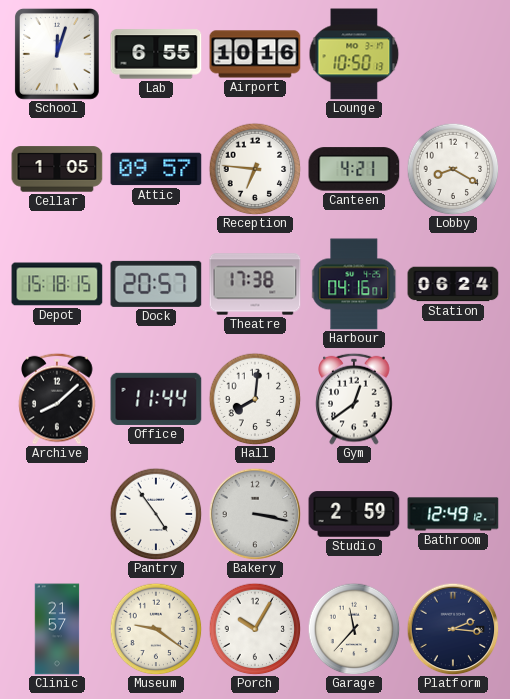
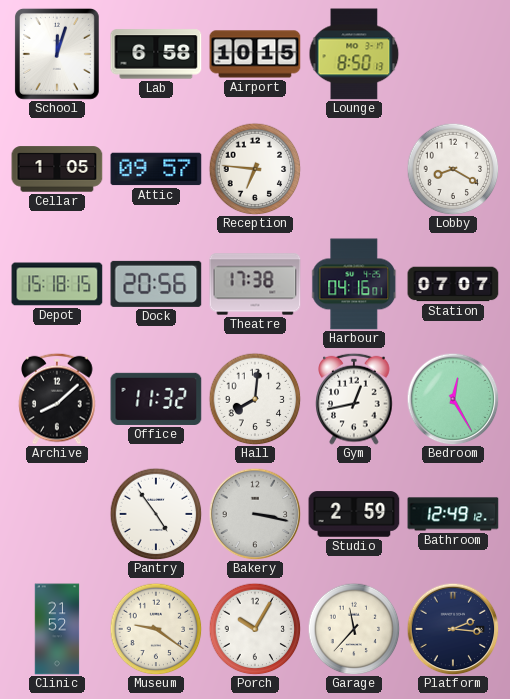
Lab: 6:55 -> 6:58 (156, 54)
Airport: 10:16 -> 10:15 (255, 54)
Lounge: 10:50 -> 8:50 (354, 54)
Canteen: 4:21 -> none (354, 169)
Dock: 20:57 -> 20:56 (156, 284)
Station: 06:24 -> 07:07 (453, 284)
Office: 11:44 -> 11:32 (156, 399)
Gym: 12:39 -> 12:43 (354, 399)
Bedroom: none -> 12:25 (453, 399)
Clinic: 21:57 -> 21:52 (57, 629)
